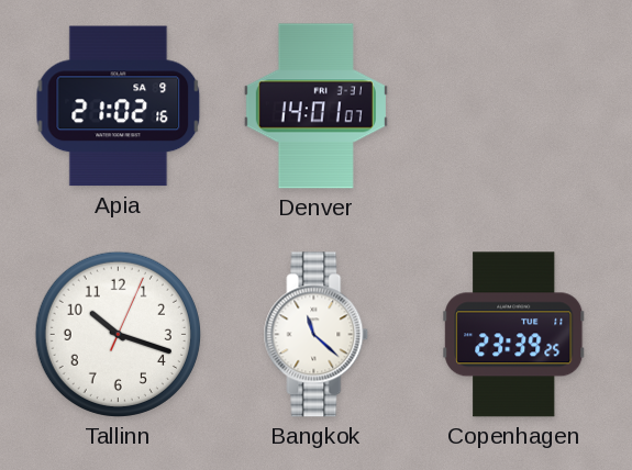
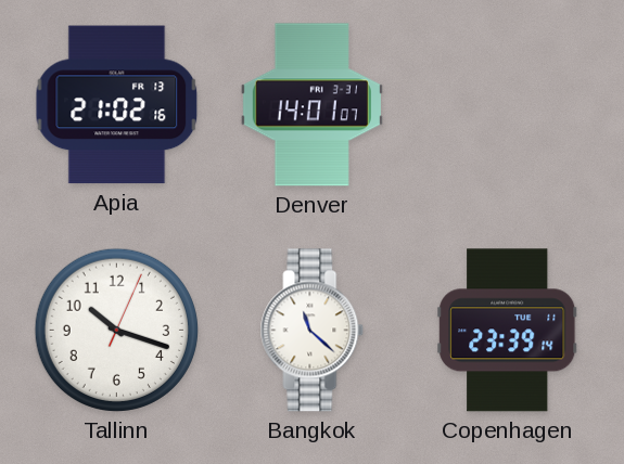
Apia date: SA 9 -> FR 13 (117, 105)
Copenhagen: 23:39:25 -> 23:39:14 (508, 331)
